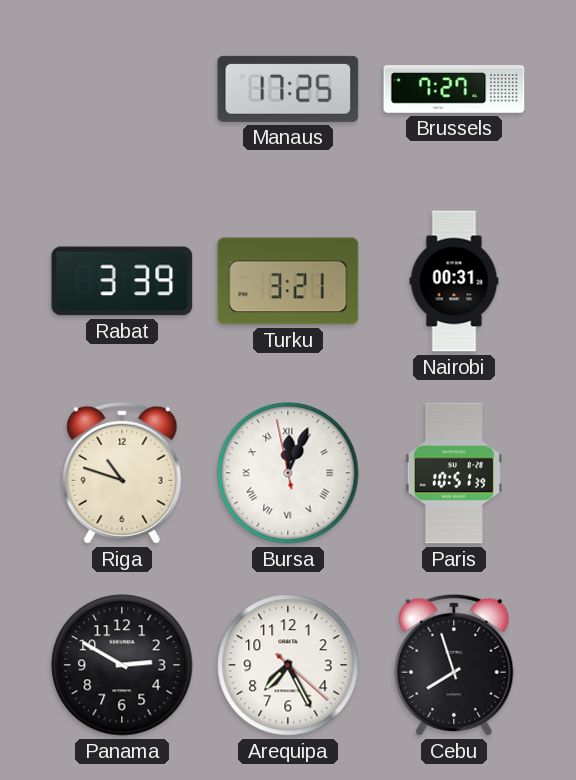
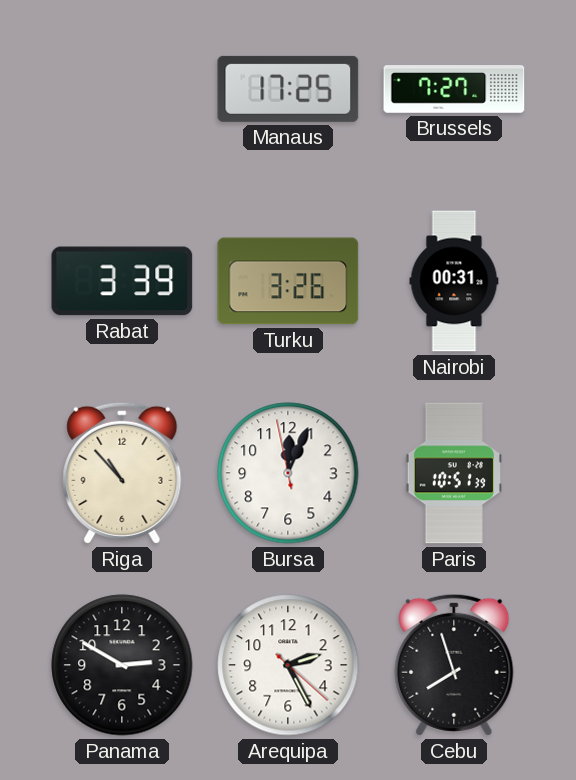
Turku: 3:21 -> 3:26 (288, 281)
Riga: 10:48 -> 10:53 (122, 473)
Bursa numerals: Roman -> Arabic (288, 473)
Arequipa: 7:25 -> 2:25 (288, 665)
